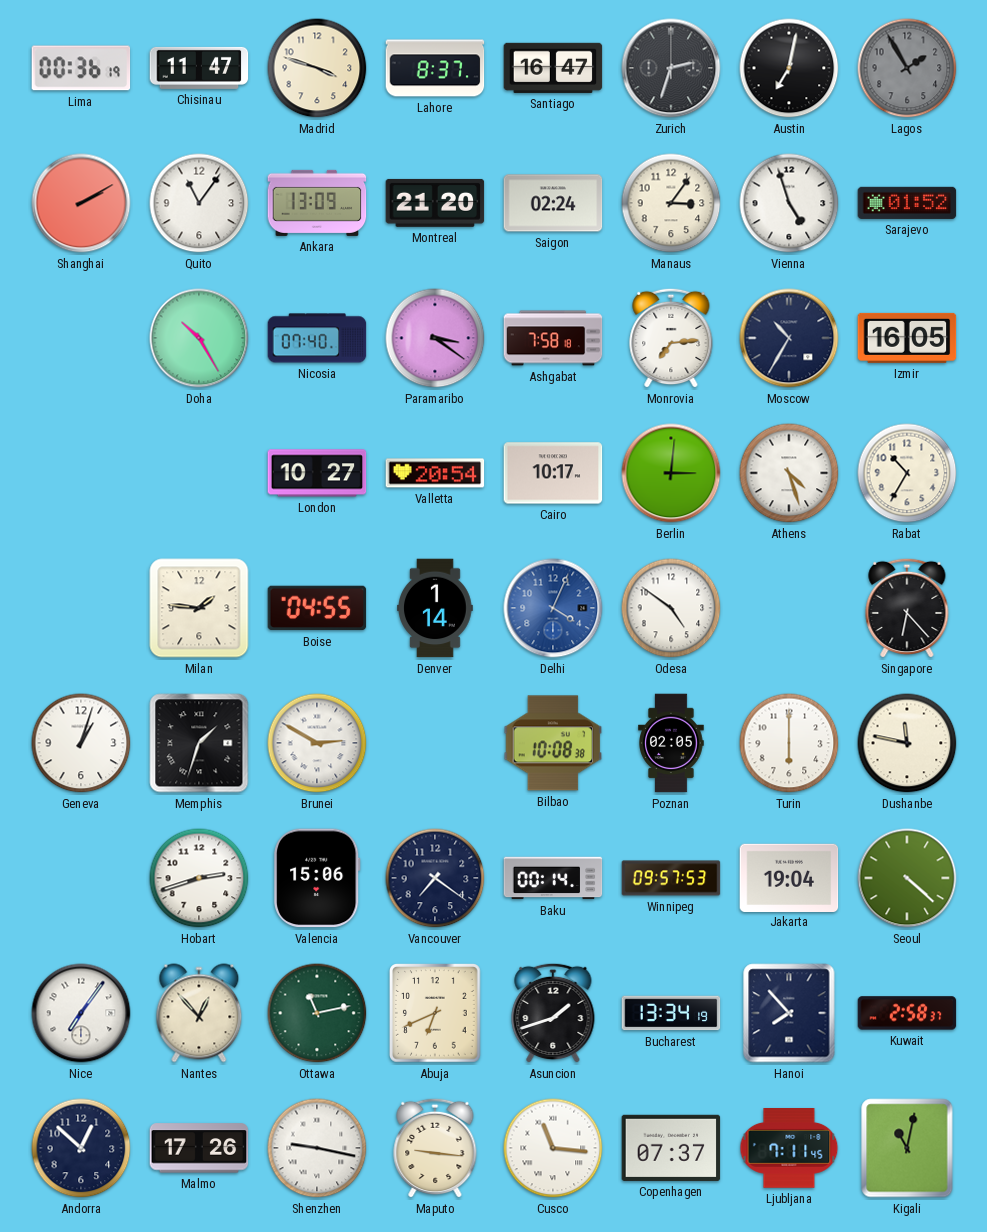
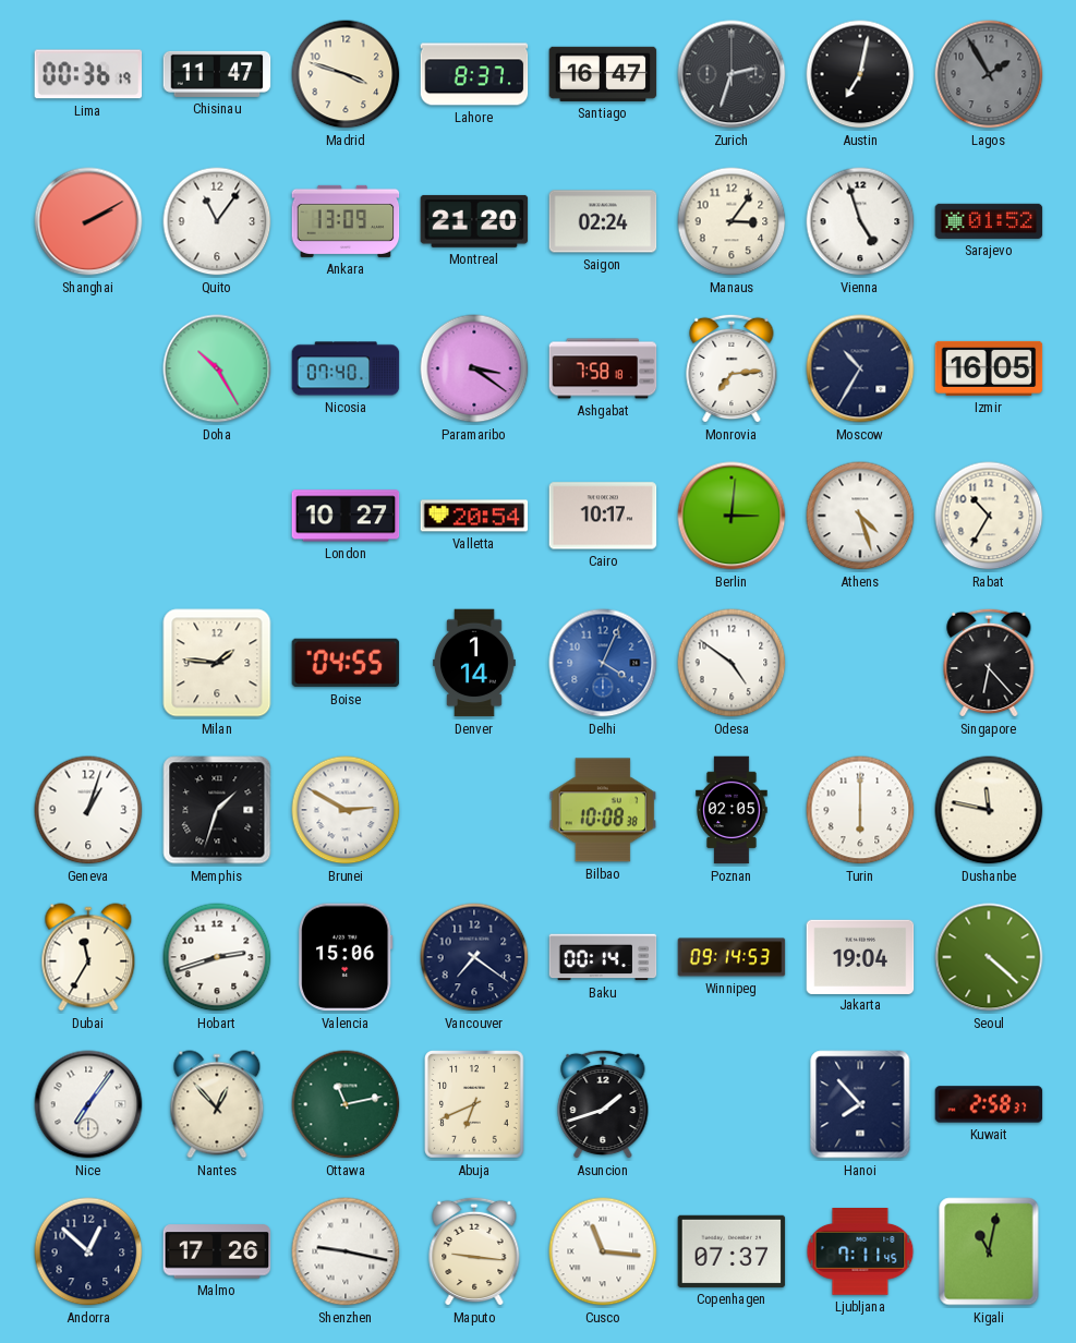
Dubai: none -> 11:35 (88, 957)
Winnipeg: 09:57 -> 09:14 (732, 957)
Bucharest: 13:34 -> none (671, 1013)
